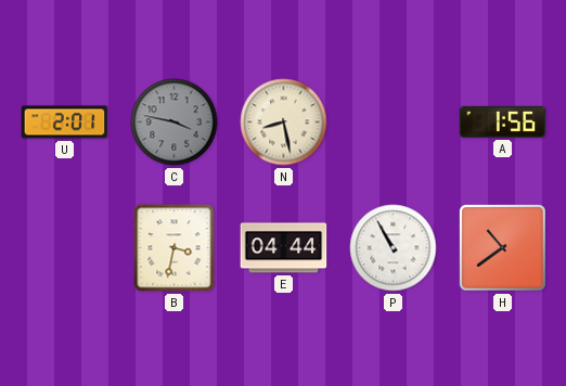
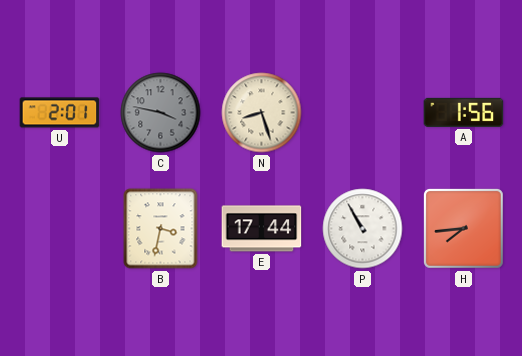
N: 8:28 -> 8:27 (262, 113)
E: 04:44 -> 17:44 (262, 229)
H: 10:39 -> 7:44 (463, 228)
